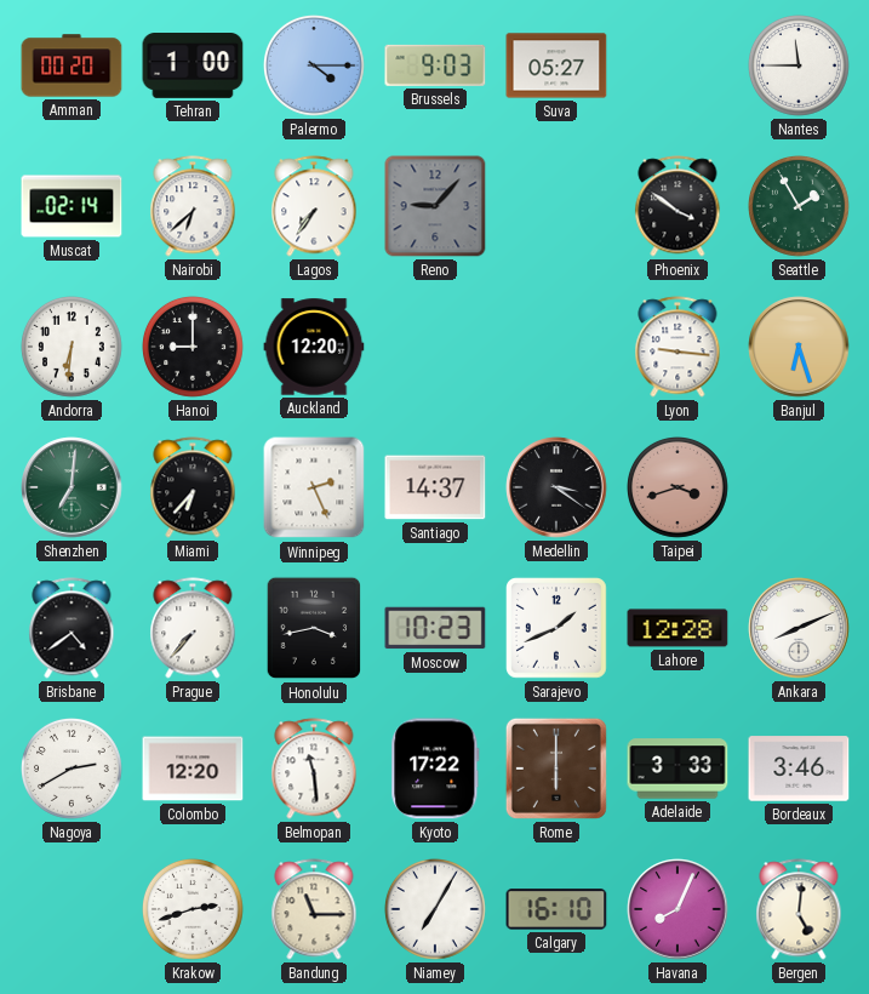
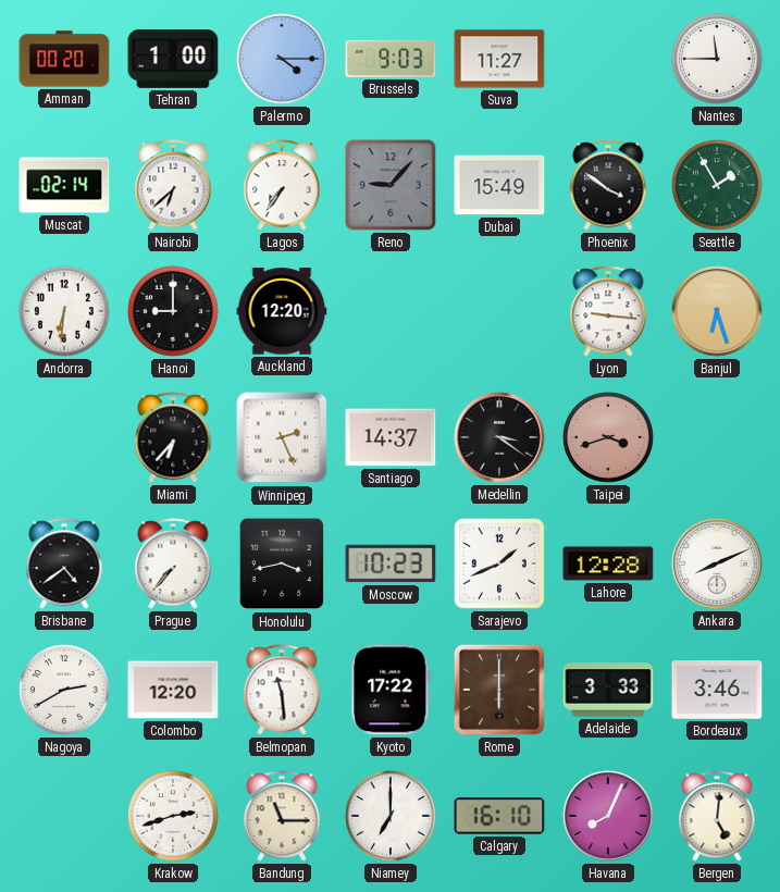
Suva: 05:27 -> 11:27 (499, 59)
Dubai: none -> 15:49 (499, 185)
Shenzhen: 7:01 -> none (72, 487)
Niamey: 7:05 -> 7:00 (392, 817)
